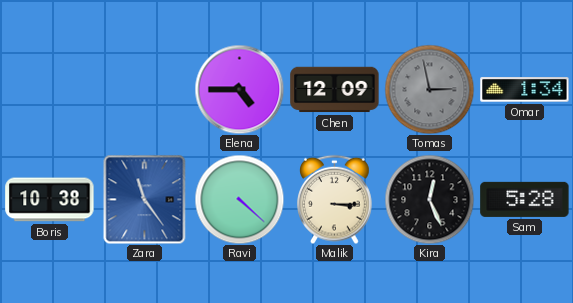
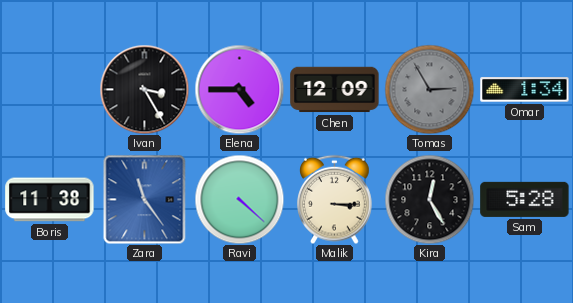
Ivan: none -> 3:25 (144, 89)
Tomas: 2:58 -> 2:55 (429, 89)
Boris: 10:38 -> 11:38 (50, 200)
Kira: 12:26 -> 12:25 (429, 199)
